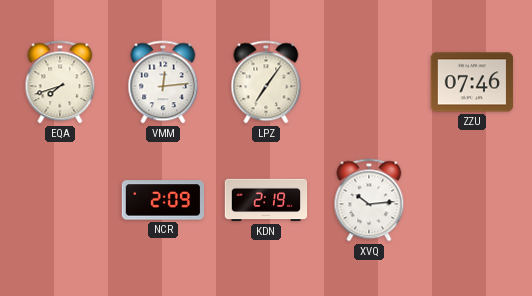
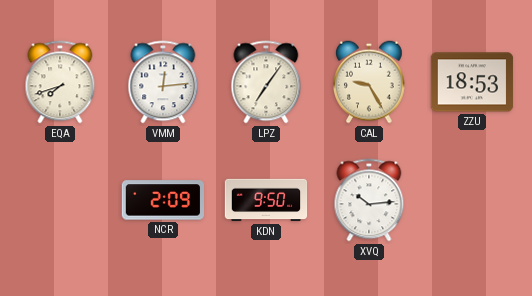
CAL: none -> 9:25 (370, 82)
ZZU: 07:46 -> 18:53 (472, 82)
KDN: 2:19 -> 9:50 (266, 200)
